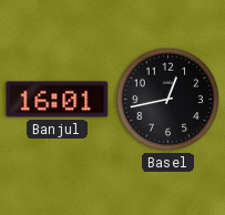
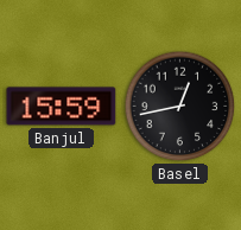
Banjul: 16:01 -> 15:59 (62, 107)
